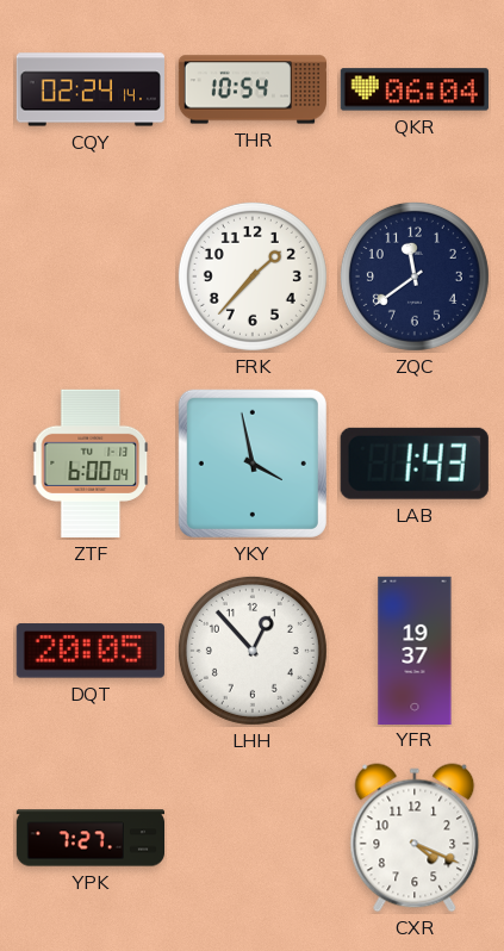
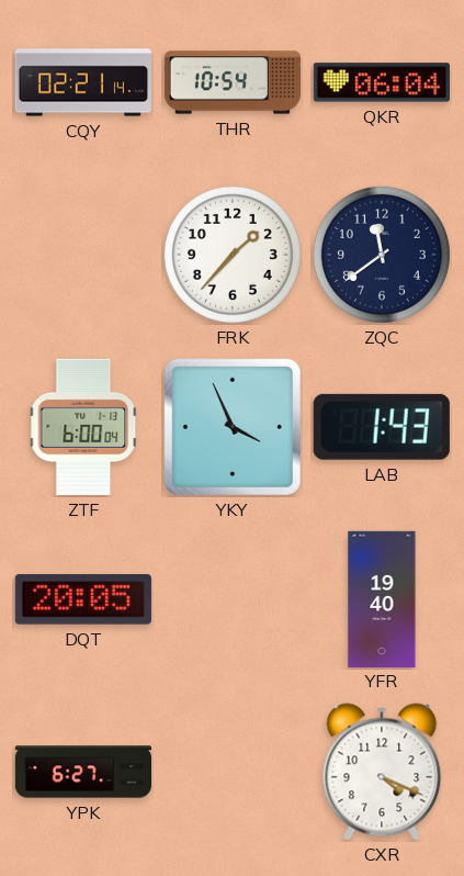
CQY: 02:24 -> 02:21 (83, 82)
YKY: 3:58 -> 3:56 (233, 427)
LHH: 12:53 -> none (253, 651)
YFR: 19:37 -> 19:40 (382, 598)
YPK: 7:27 -> 6:27 (82, 772)
